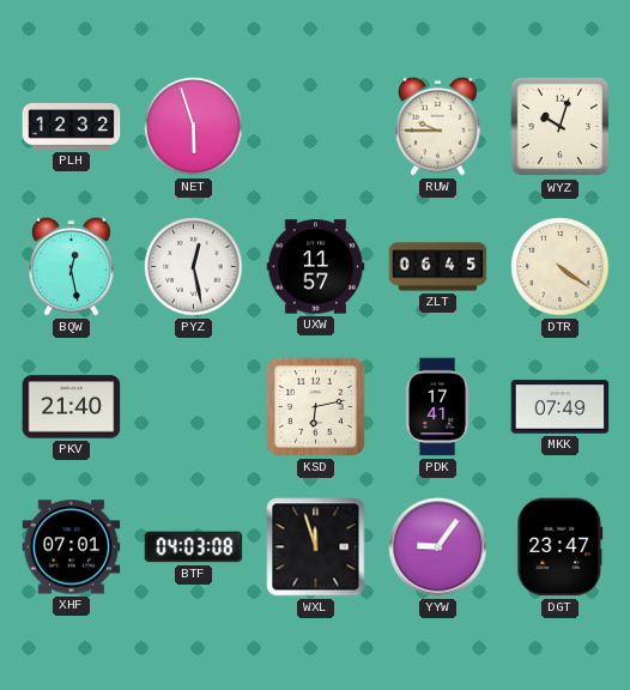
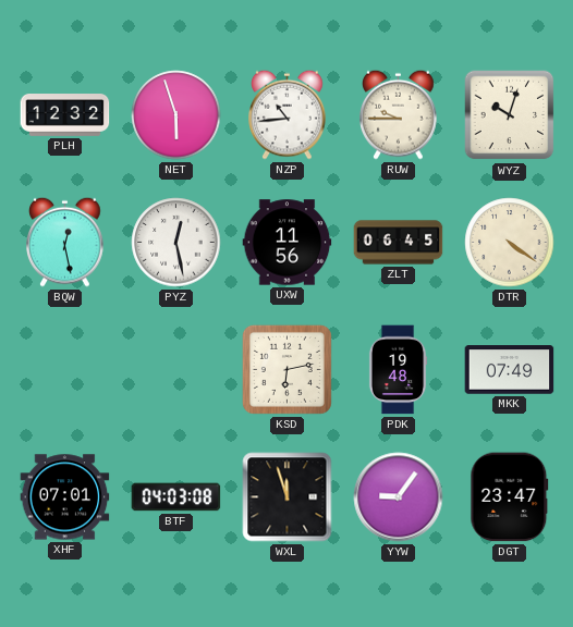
NZP: none -> 10:44 (288, 114)
UXW: 11:57 -> 11:56 (288, 243)
PKV: 21:40 -> none (72, 407)
PDK: 17:41 -> 19:48 (398, 370)
